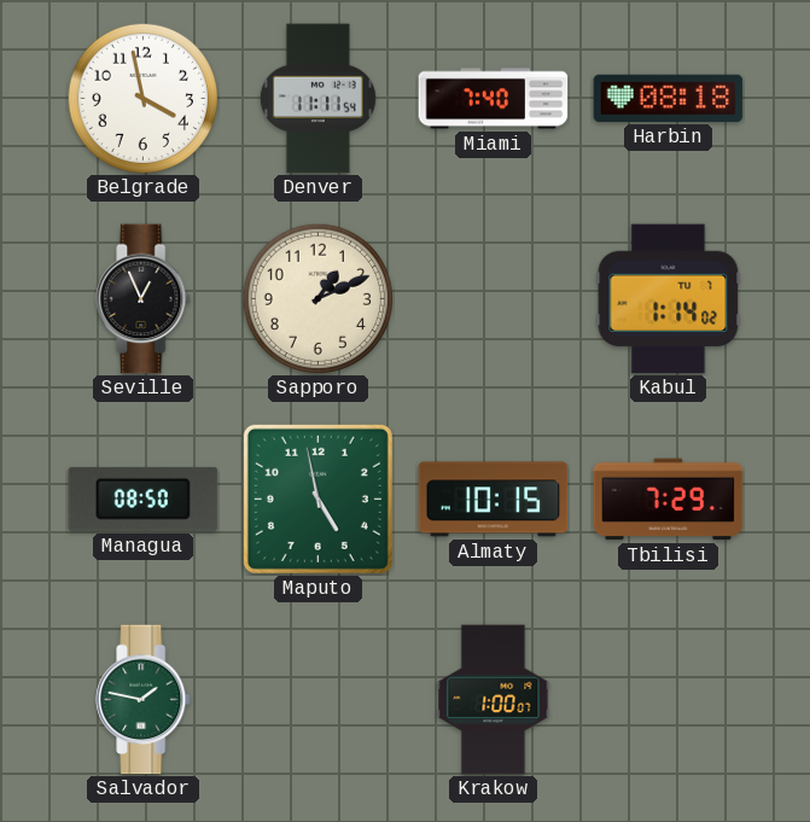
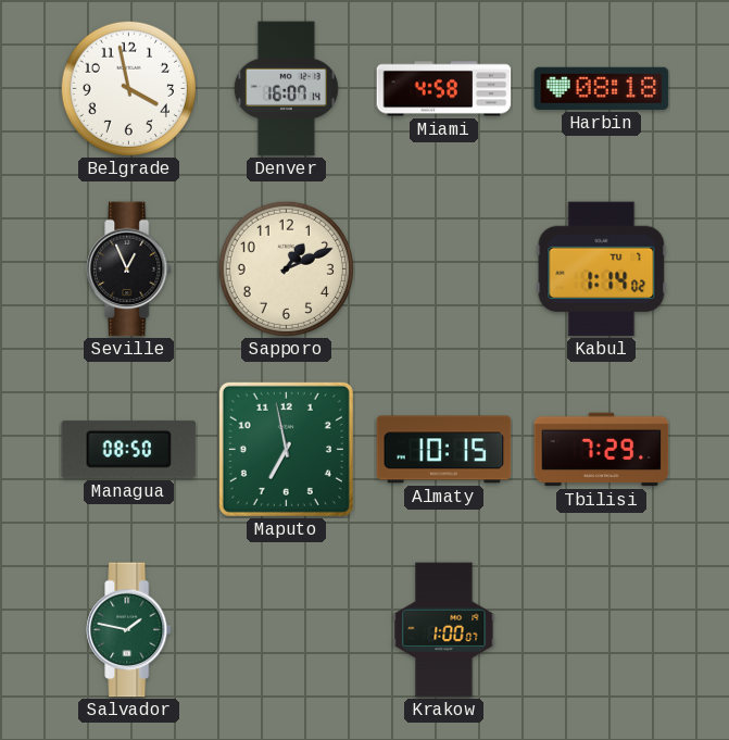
Denver: 11:11 -> 16:07 (286, 89)
Miami: 7:40 -> 4:58 (444, 89)
Maputo: 4:58 -> 6:58 (286, 449)
